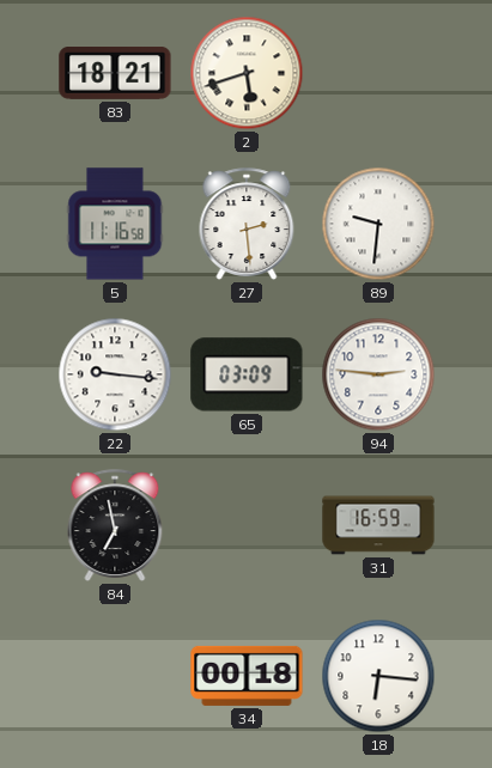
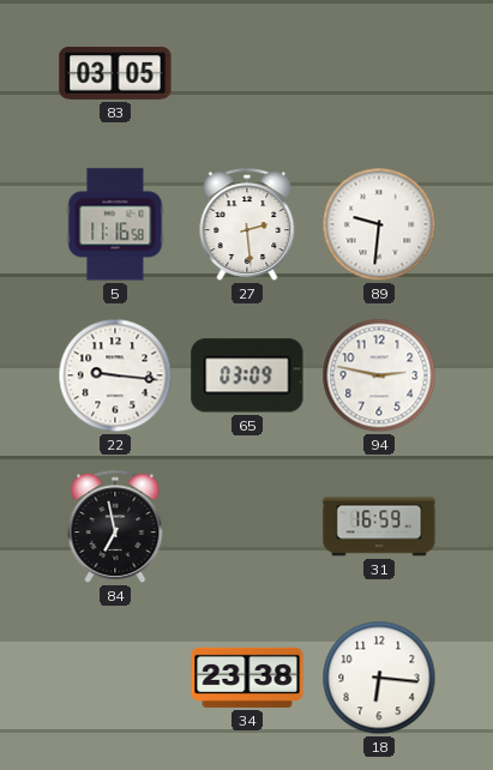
83: 18:21 -> 03:05 (115, 74)
2: 5:42 -> none (247, 73)
94: 2:46 -> 2:47 (379, 375)
34: 00:18 -> 23:38 (247, 678)
